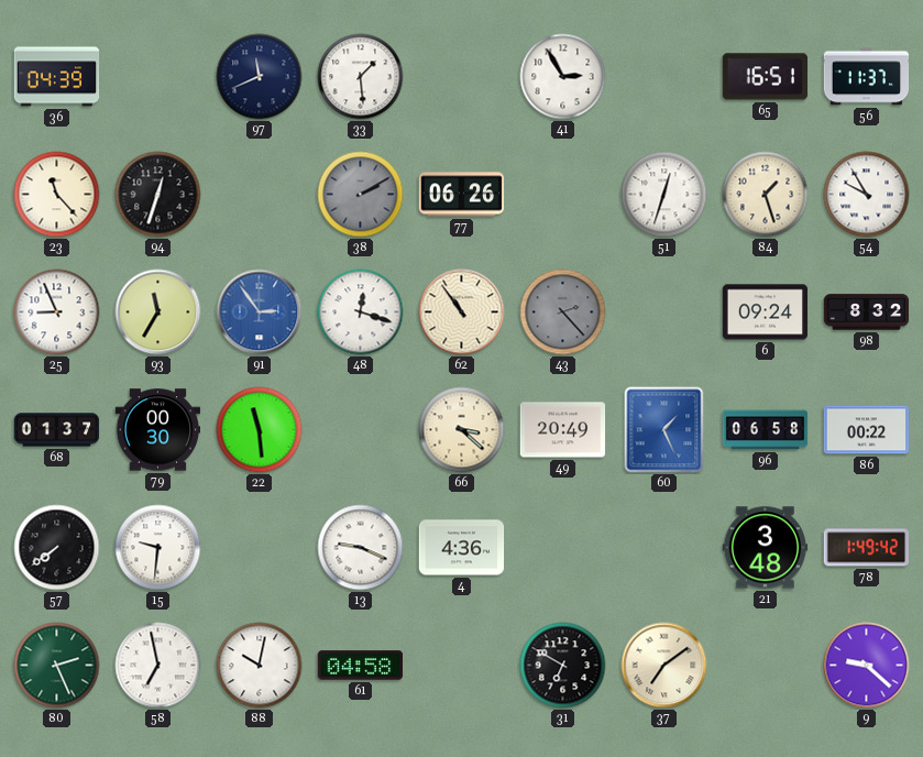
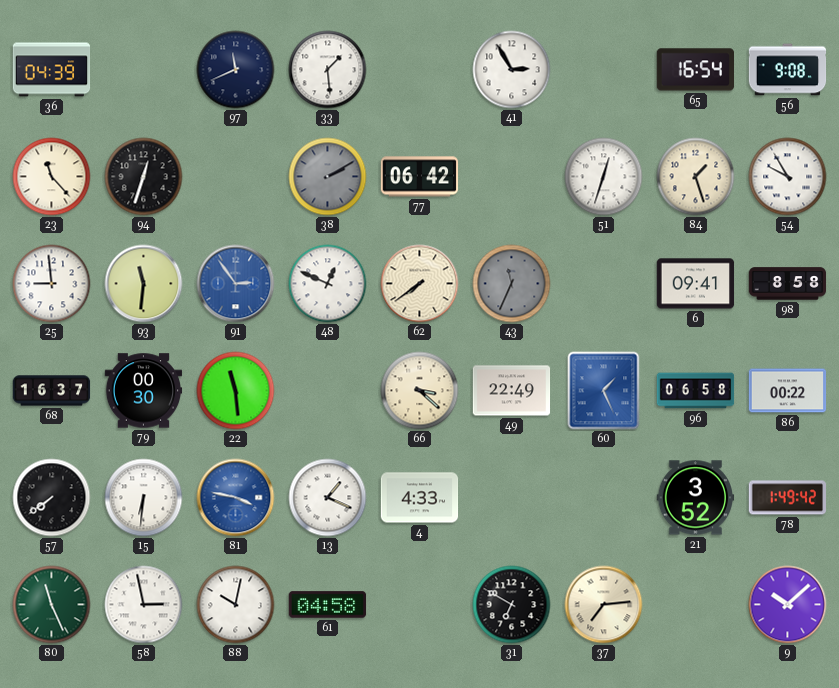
65: 16:51 -> 16:54 (695, 70)
56: 11:37 -> 9:08 (788, 70)
77: 06:26 -> 06:42 (420, 177)
25: 8:56 -> 8:59 (52, 284)
93: 11:35 -> 11:31 (144, 284)
48: 12:18 -> 12:49 (328, 284)
62: 10:54 -> 7:39 (420, 284)
43: 2:23 -> 11:34 (512, 284)
6: 09:24 -> 09:41 (696, 284)
98: 8:32 -> 8:58 (788, 284)
68: 01:37 -> 16:37 (52, 391)
49: 20:49 -> 22:49 (512, 391)
15: 9:31 -> 6:31 (144, 498)
81: none -> 3:47 (236, 498)
13: 9:19 -> 1:19 (328, 498)
4: 4:36 -> 4:33 (420, 498)
21: 3:48 -> 3:52 (696, 498)
80: 2:26 -> 11:26 (52, 605)
58: 6:58 -> 2:58 (144, 605)
37: 7:09 -> 7:14 (604, 605)
9: 9:22 -> 10:08 (788, 605)
